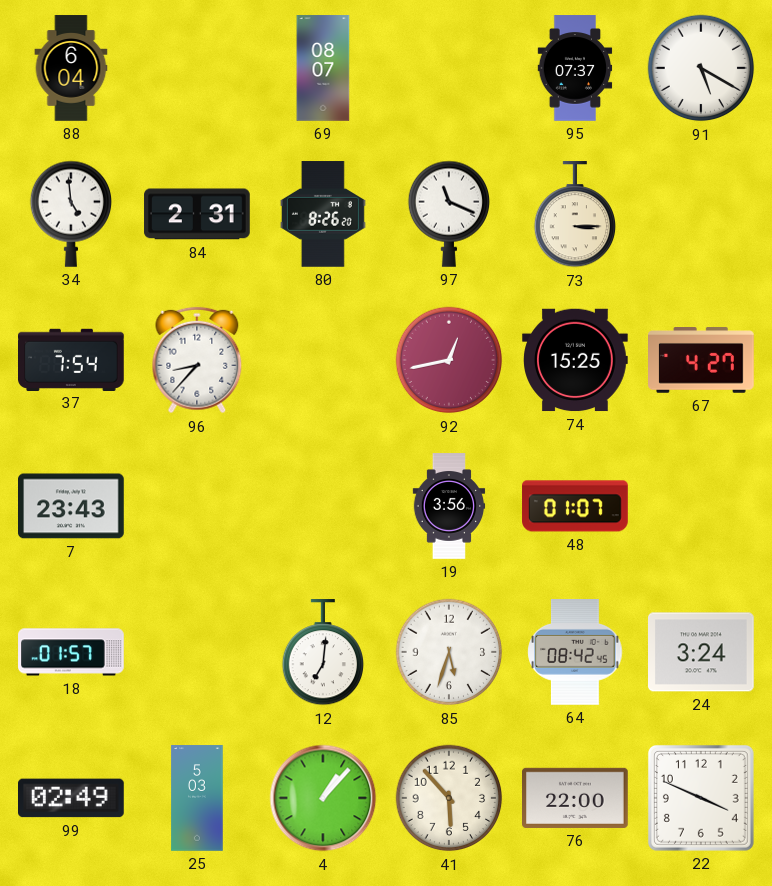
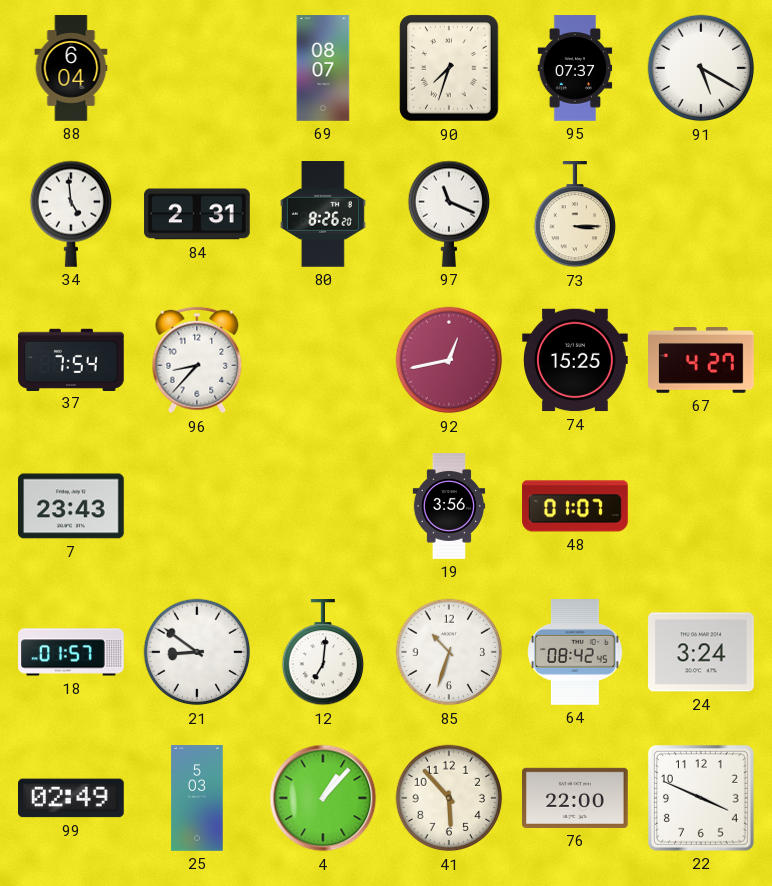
90: none -> 7:33 (449, 68)
21: none -> 8:51 (197, 652)
85: 5:33 -> 10:33 (449, 652)
